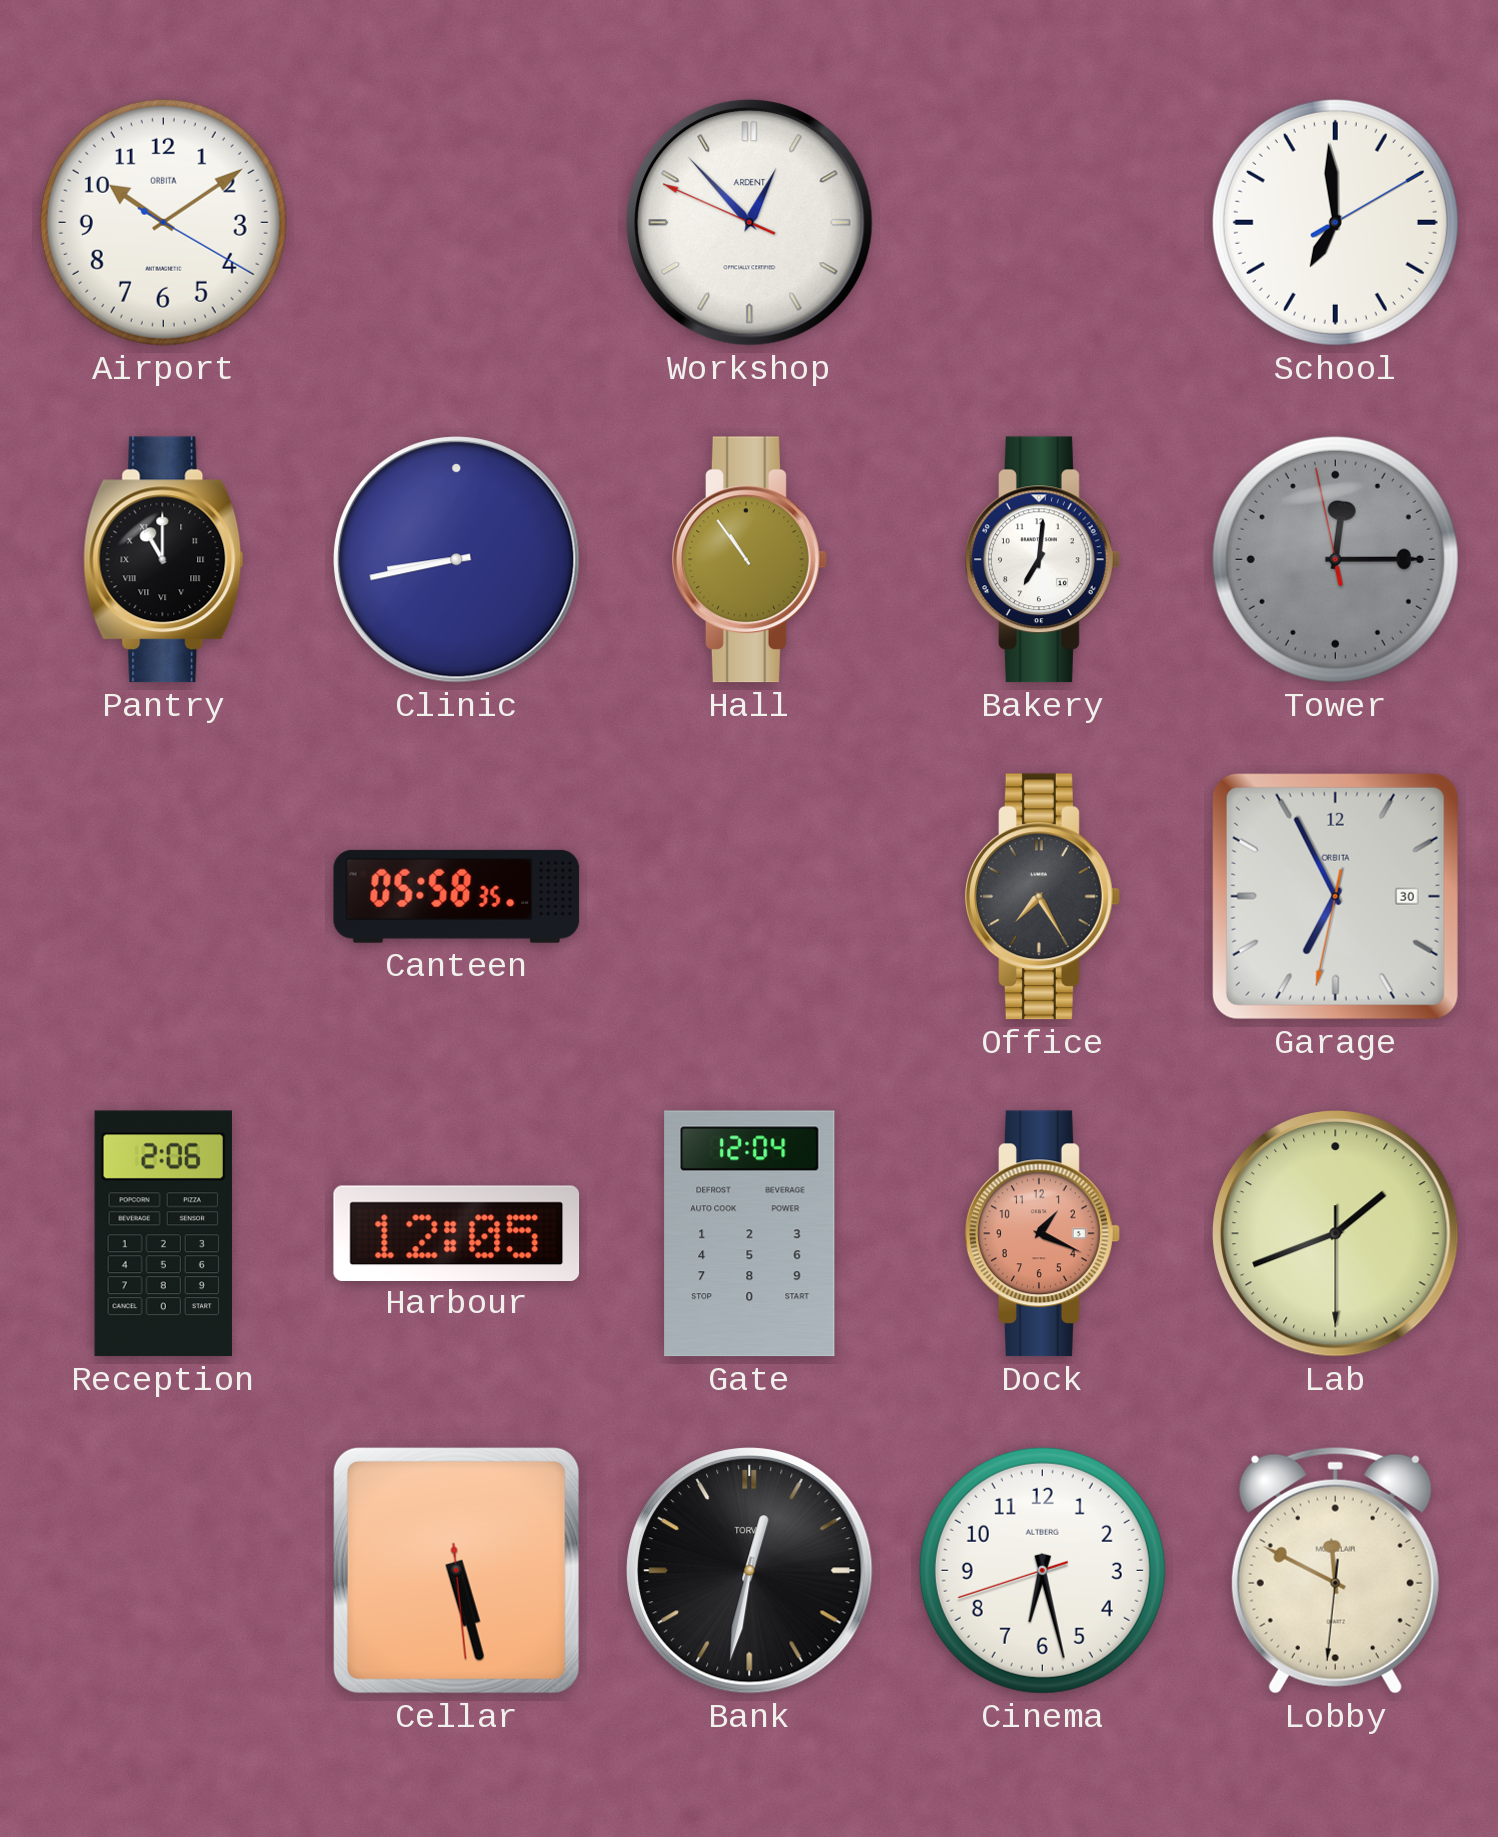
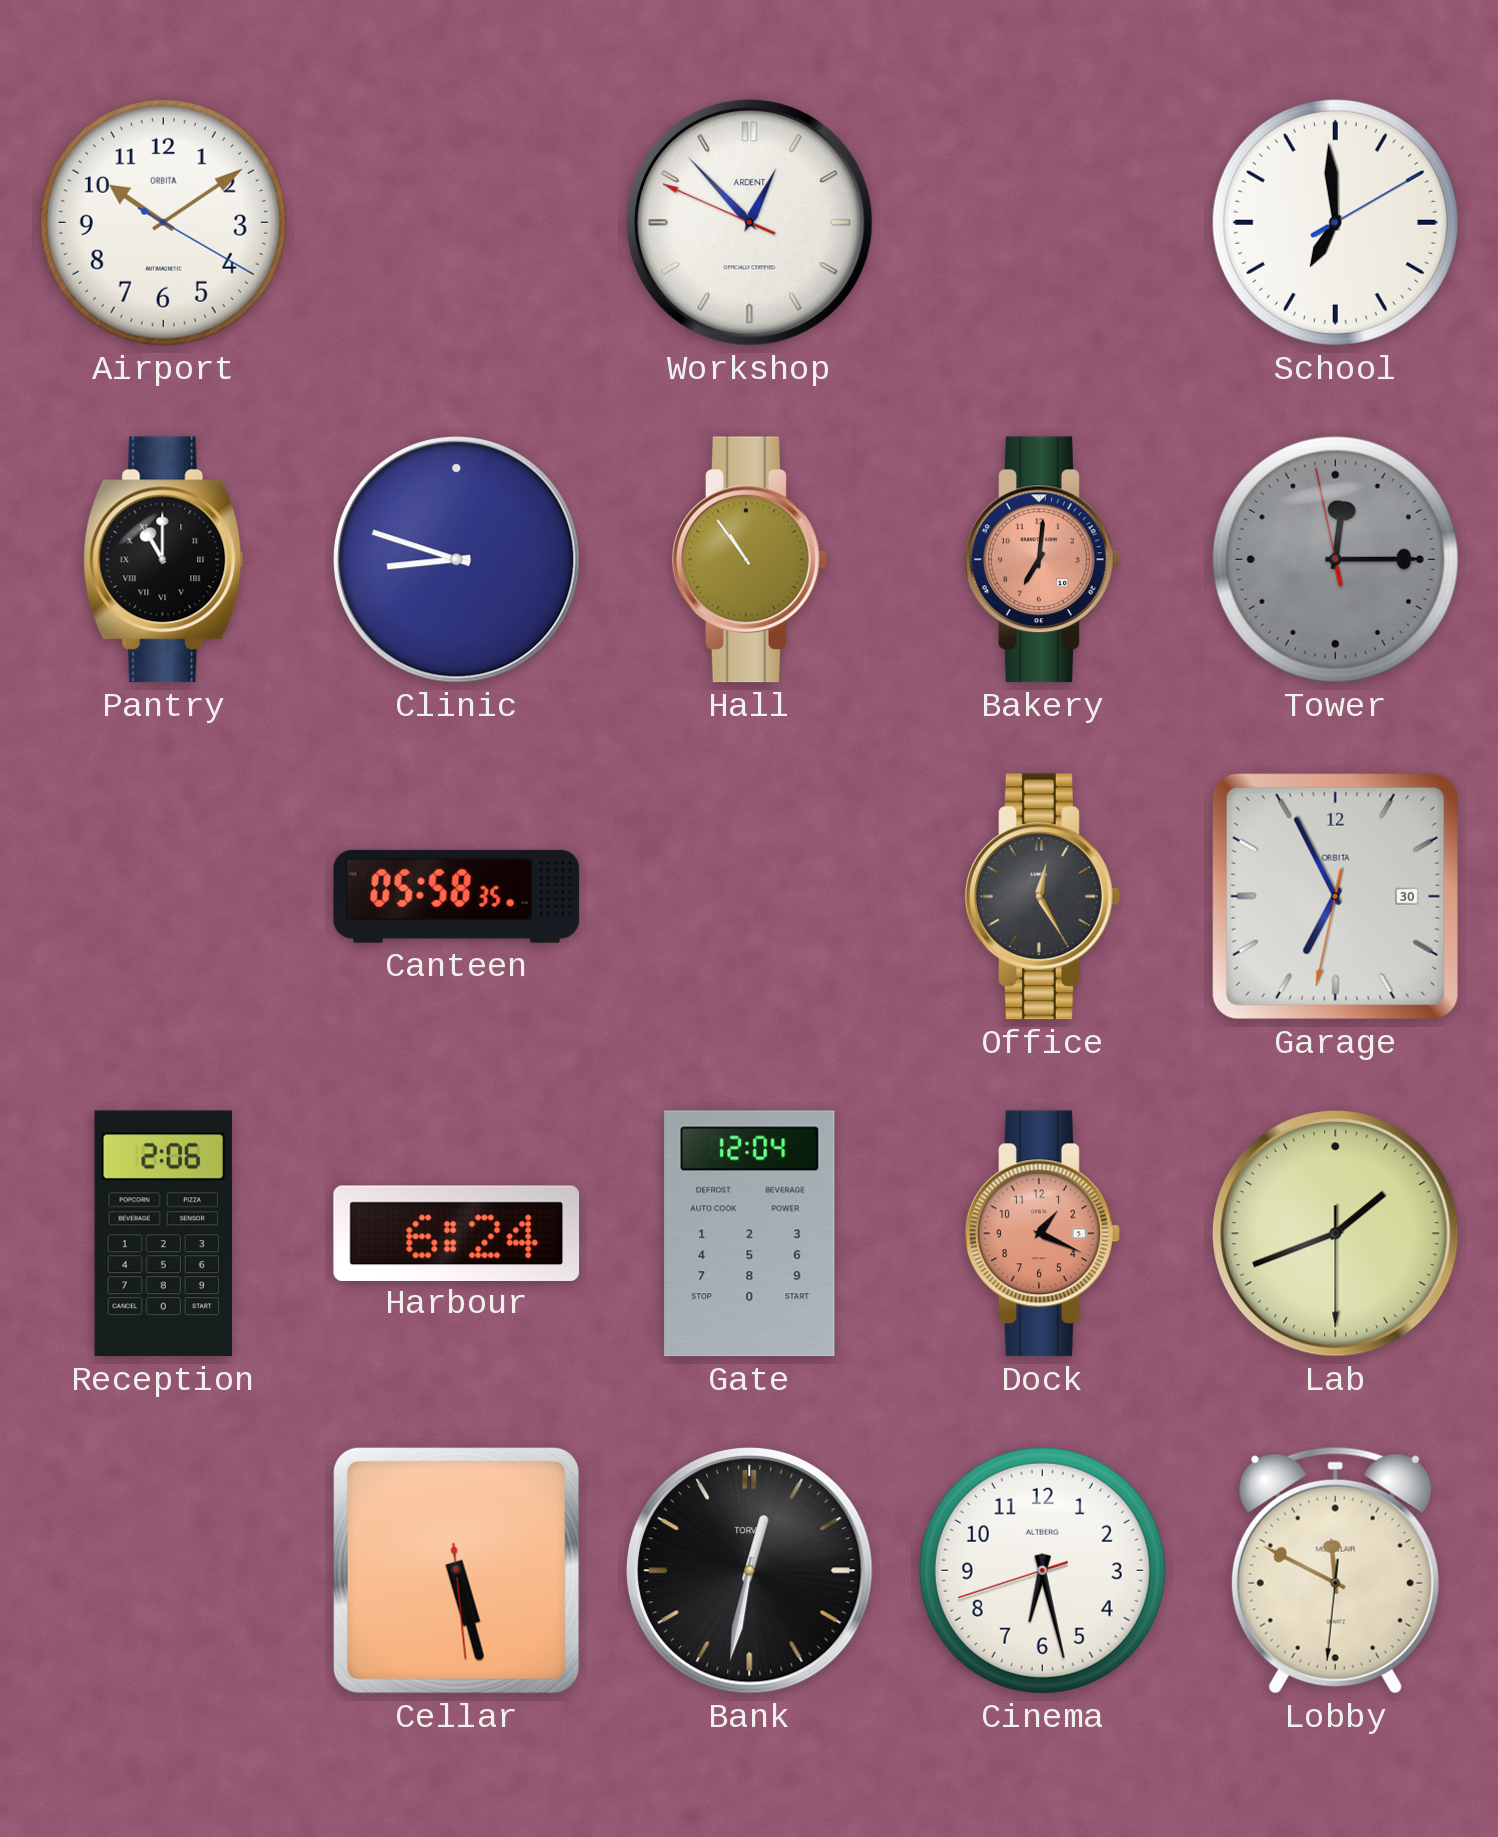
Clinic: 8:43 -> 8:48 (457, 560)
Bakery dial: white -> salmon (1043, 560)
Office: 7:25 -> 12:25 (1043, 897)
Harbour: 12:05 -> 6:24 (457, 1233)
